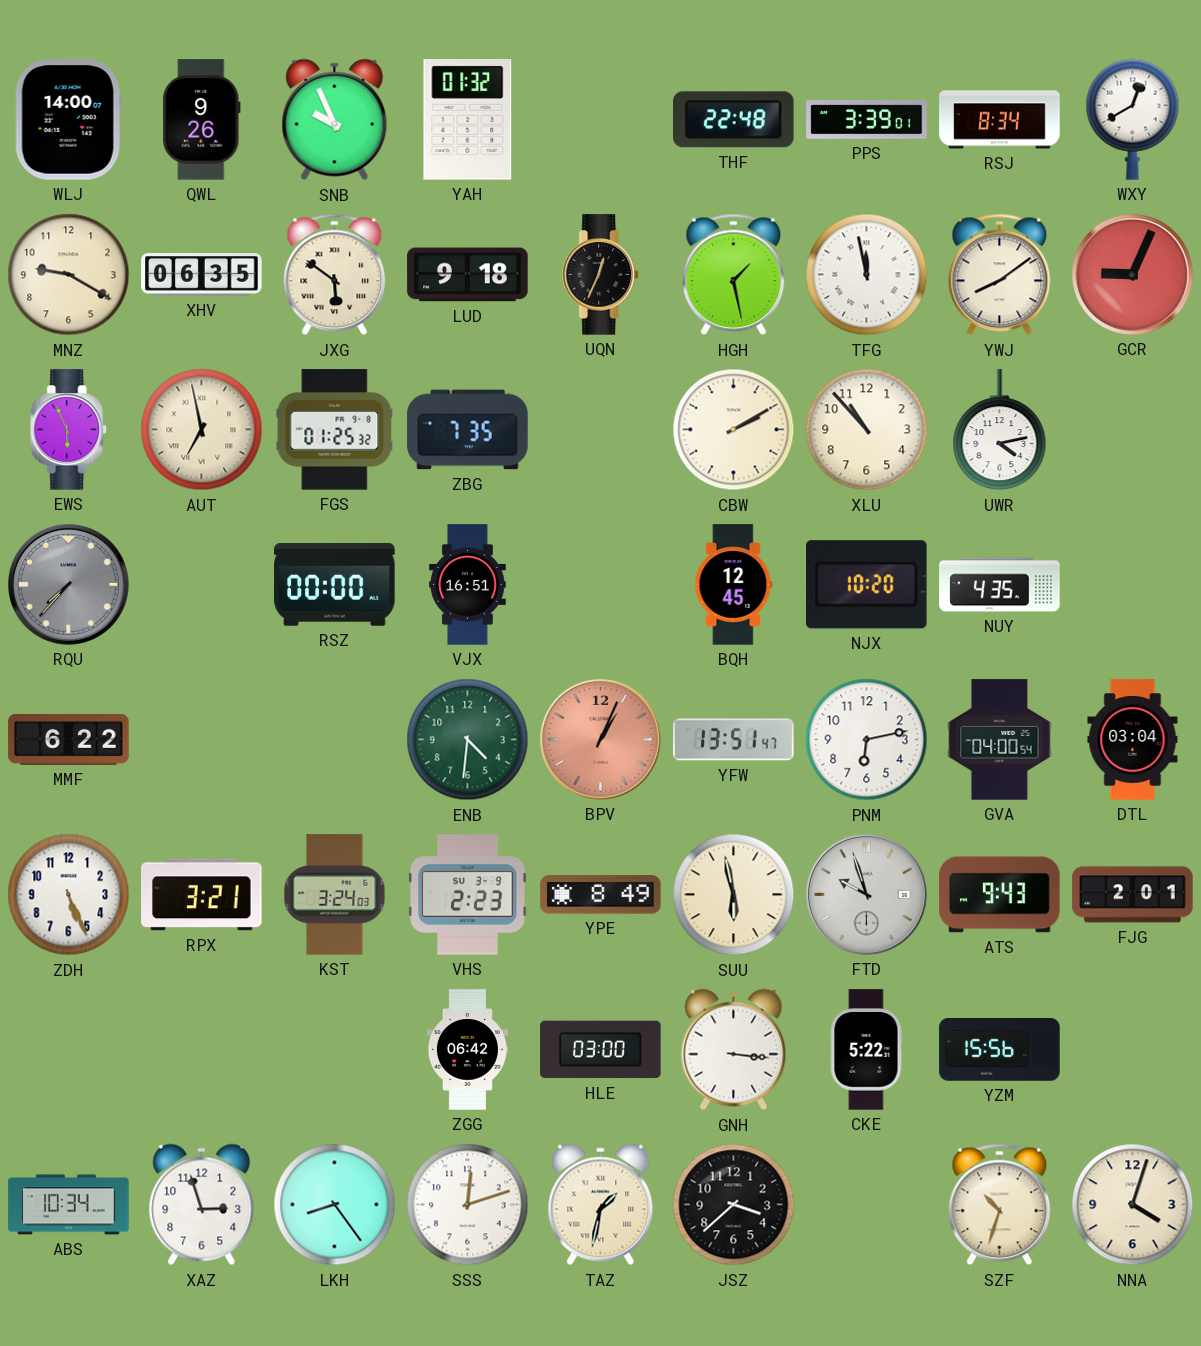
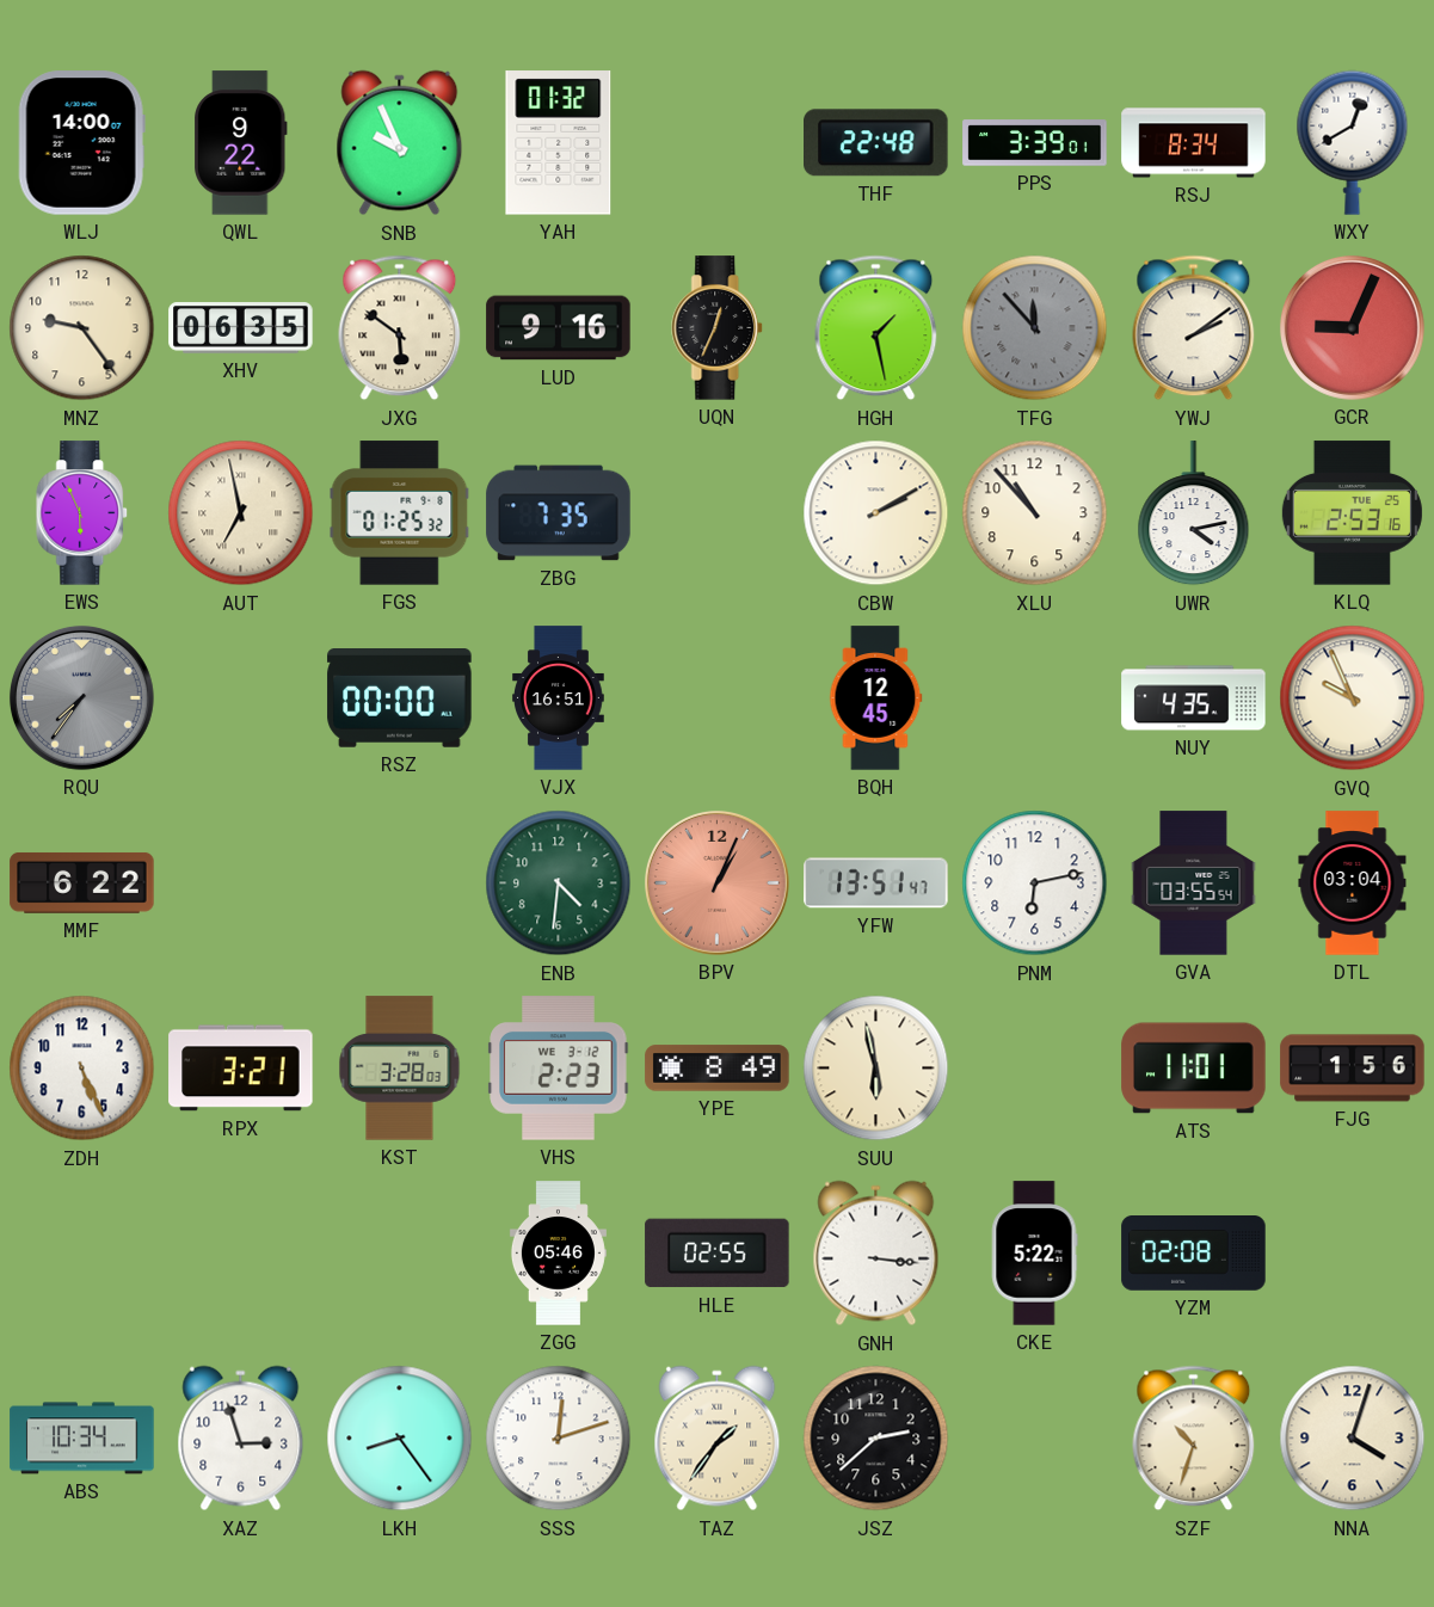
QWL: 9:26 -> 9:22 (241, 143)
MNZ: 9:20 -> 9:24 (82, 328)
LUD: 9:18 -> 9:16 (559, 328)
TFG: 11:58 -> 11:53 (1035, 328)
TFG dial: white -> grey (1035, 328)
YWJ: 8:09 -> 2:09 (1194, 328)
KLQ: none -> 2:53 (1352, 513)
RQU: 7:37 -> 7:36 (81, 697)
NJX: 10:20 -> none (867, 585)
GVQ: none -> 9:56 (1353, 698)
GVA: 04:00 -> 03:55 (1194, 883)
KST: 3:24 -> 3:28 (400, 1069)
VHS date: SU 3-9 -> WE 3-12 (559, 1069)
FTD: 9:57 -> none (866, 894)
ATS: 9:43 -> 11:01 (1194, 1069)
FJG: 2:01 -> 1:56 (1353, 1069)
ZGG: 06:42 -> 05:46 (558, 1254)
HLE: 03:00 -> 02:55 (718, 1254)
YZM: 15:56 -> 02:08 (1194, 1254)
TAZ: 1:32 -> 1:36 (718, 1439)
JSZ: 3:38 -> 2:38 (876, 1439)
